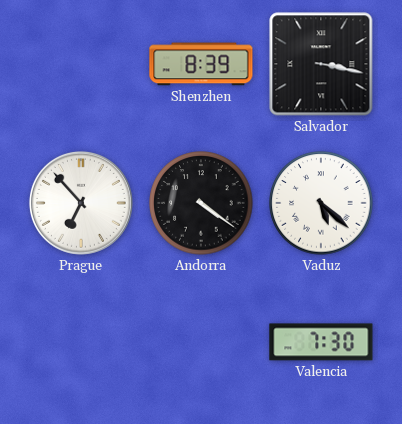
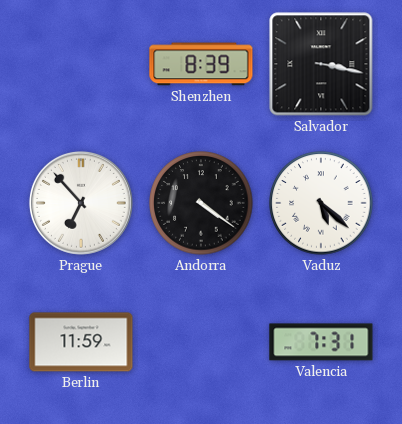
Berlin: none -> 11:59 (81, 342)
Valencia: 7:30 -> 7:31 (321, 342)
